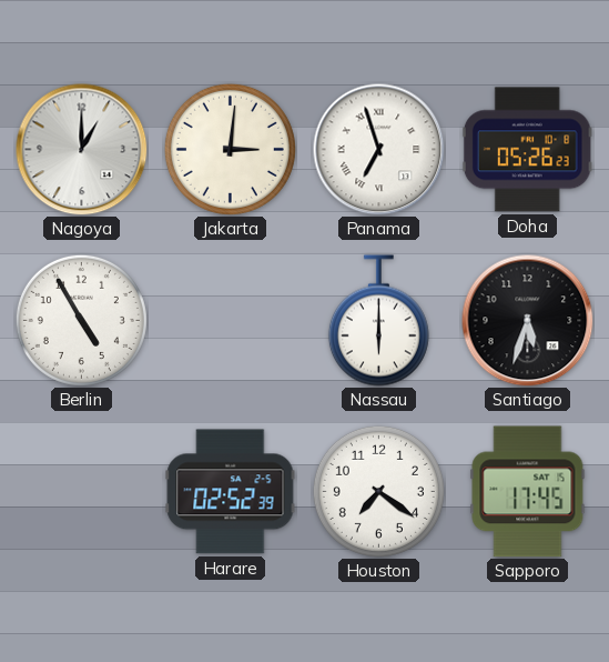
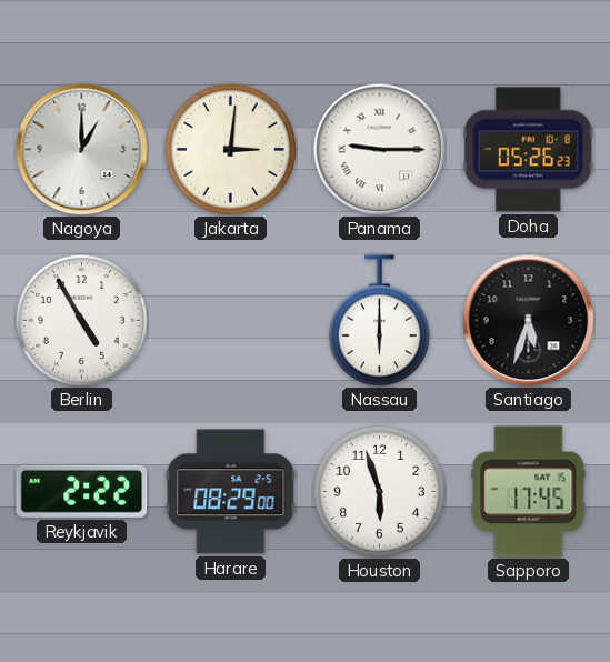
Panama: 6:57 -> 9:15 (380, 150)
Reykjavik: none -> 2:22 (82, 491)
Harare: 02:52 -> 08:29 (231, 492)
Houston: 7:21 -> 5:57 (379, 491)
